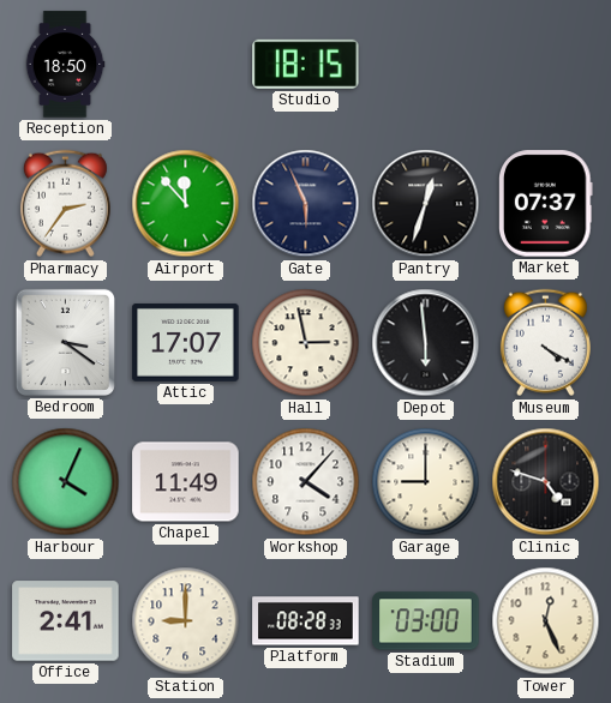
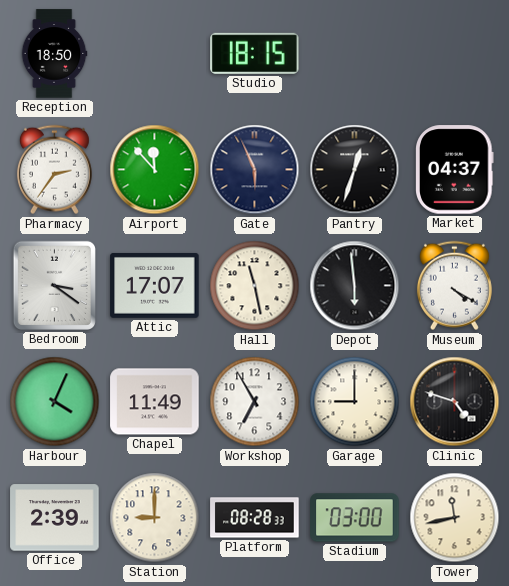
Market: 07:37 -> 04:37 (455, 170)
Hall: 2:58 -> 11:28 (255, 286)
Workshop: 4:07 -> 6:55 (255, 402)
Office: 2:41 -> 2:39 (55, 518)
Tower: 12:26 -> 11:43 (455, 518)
